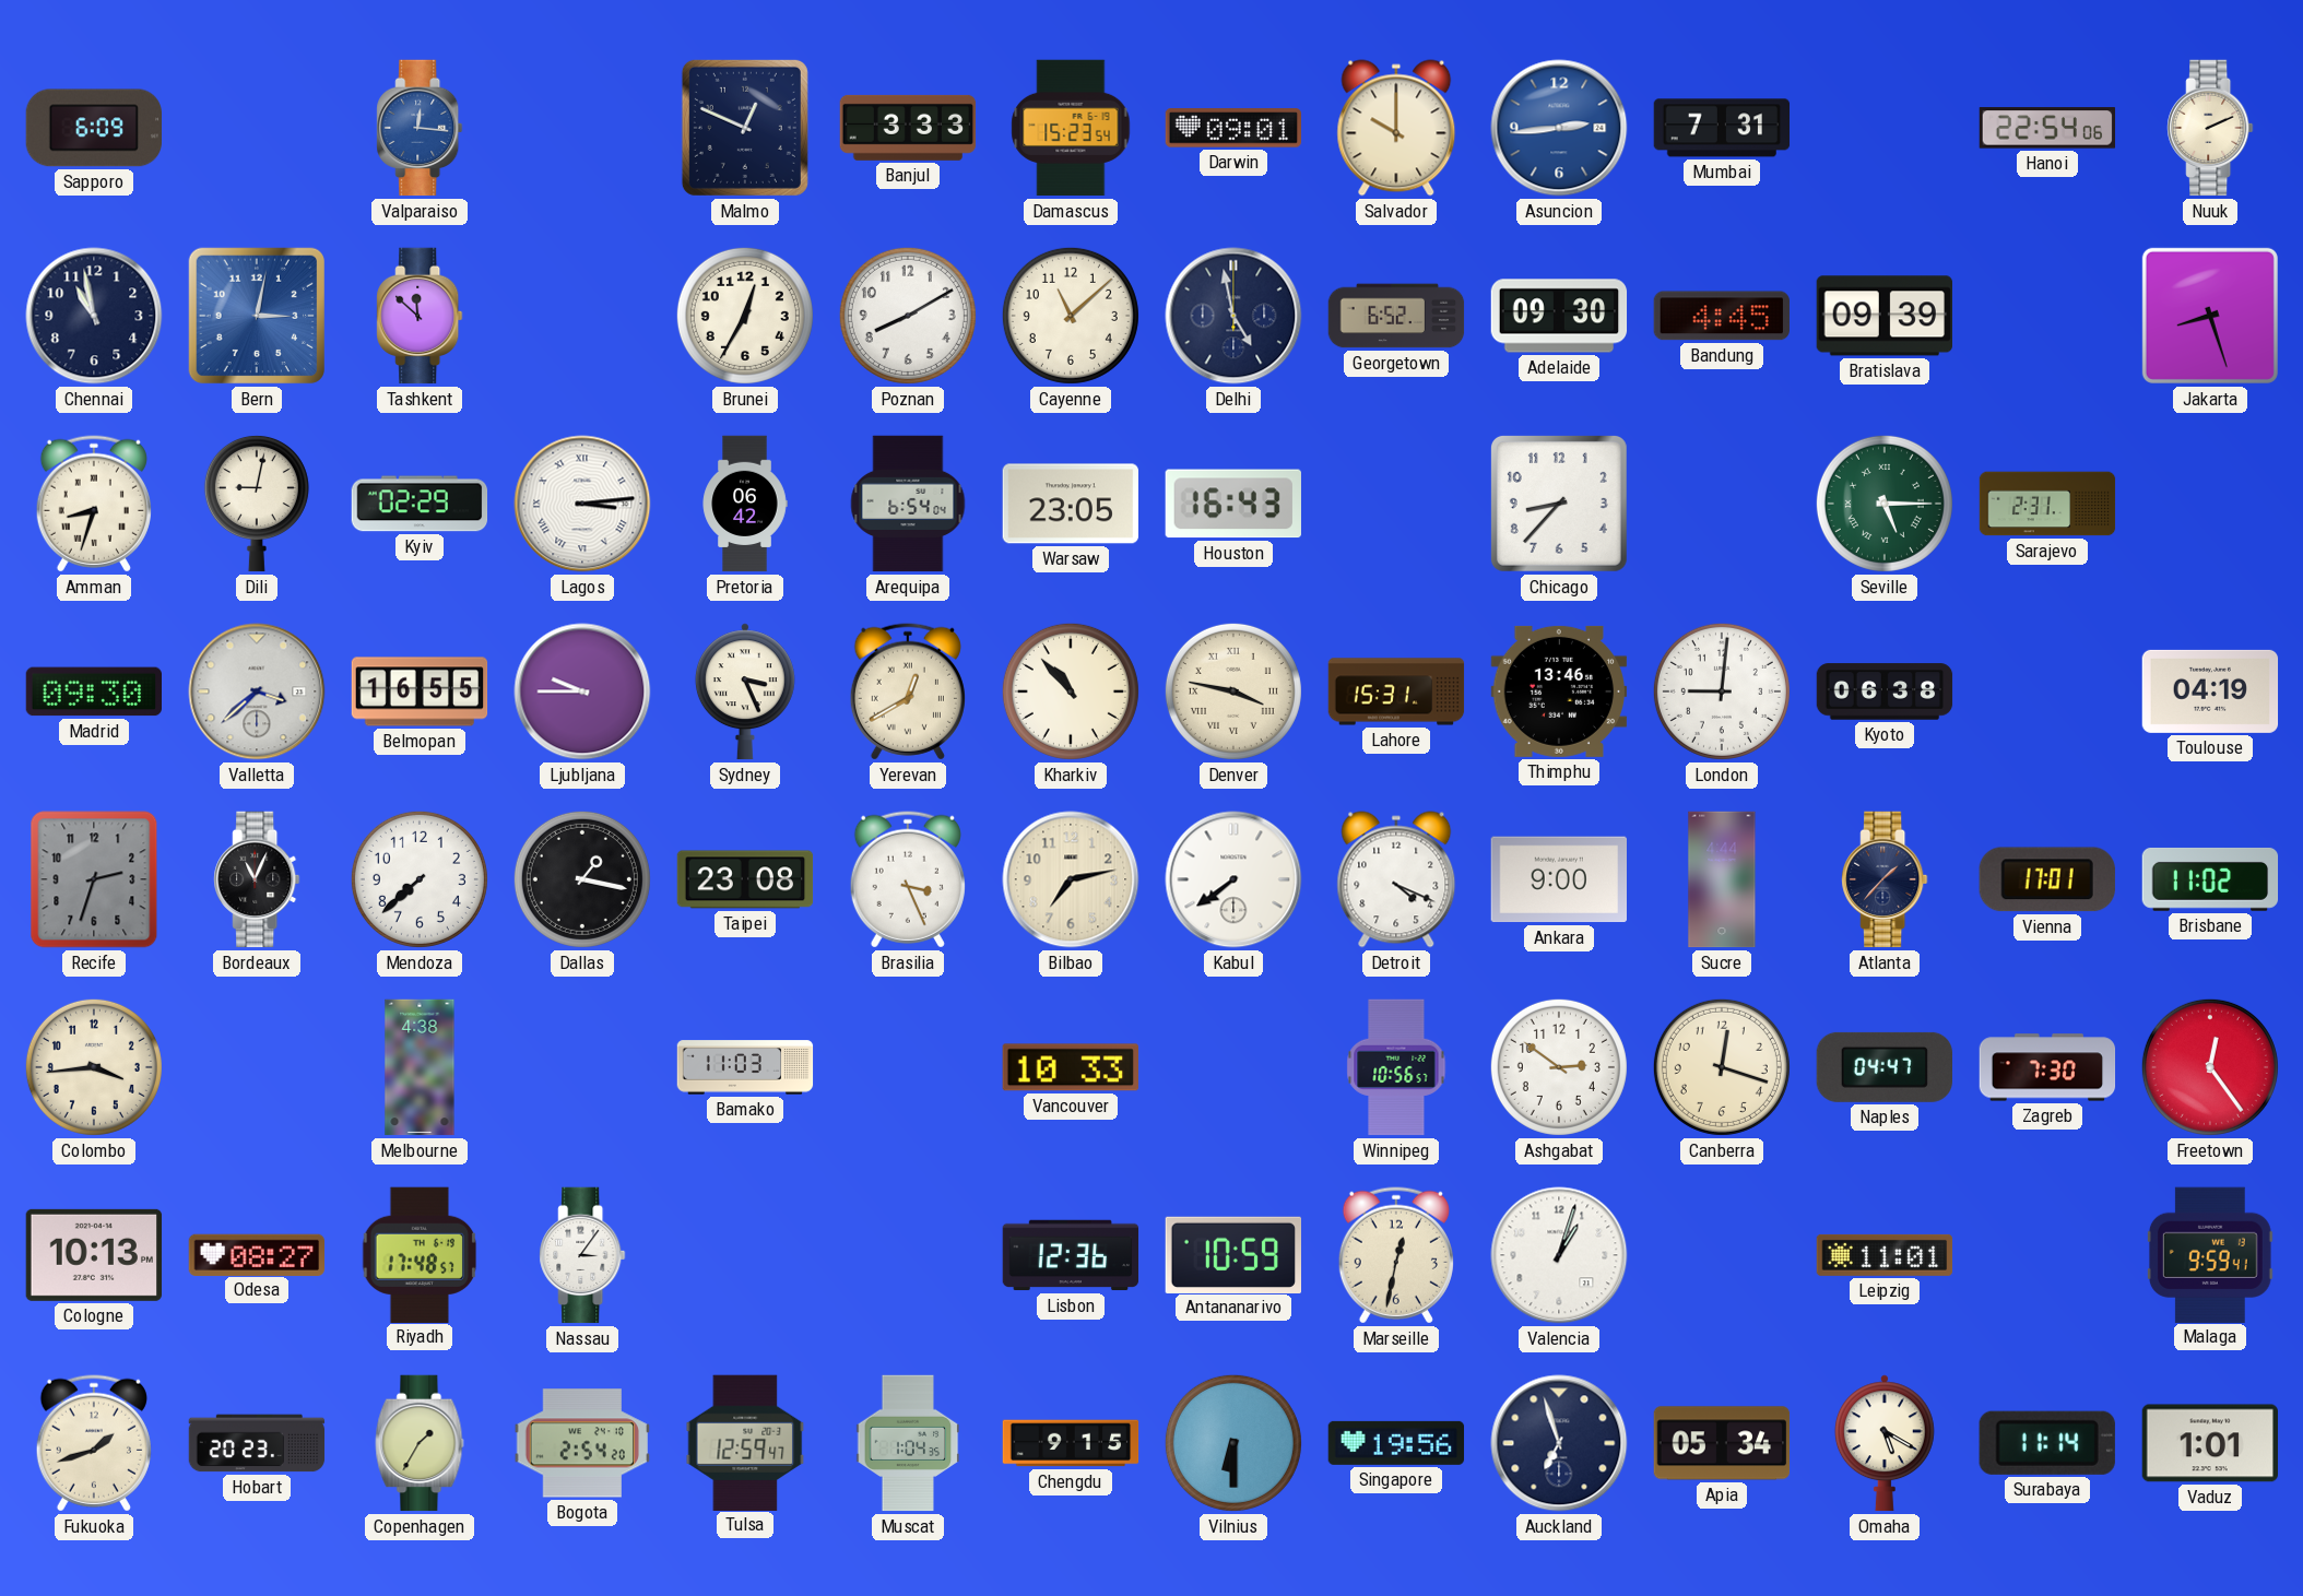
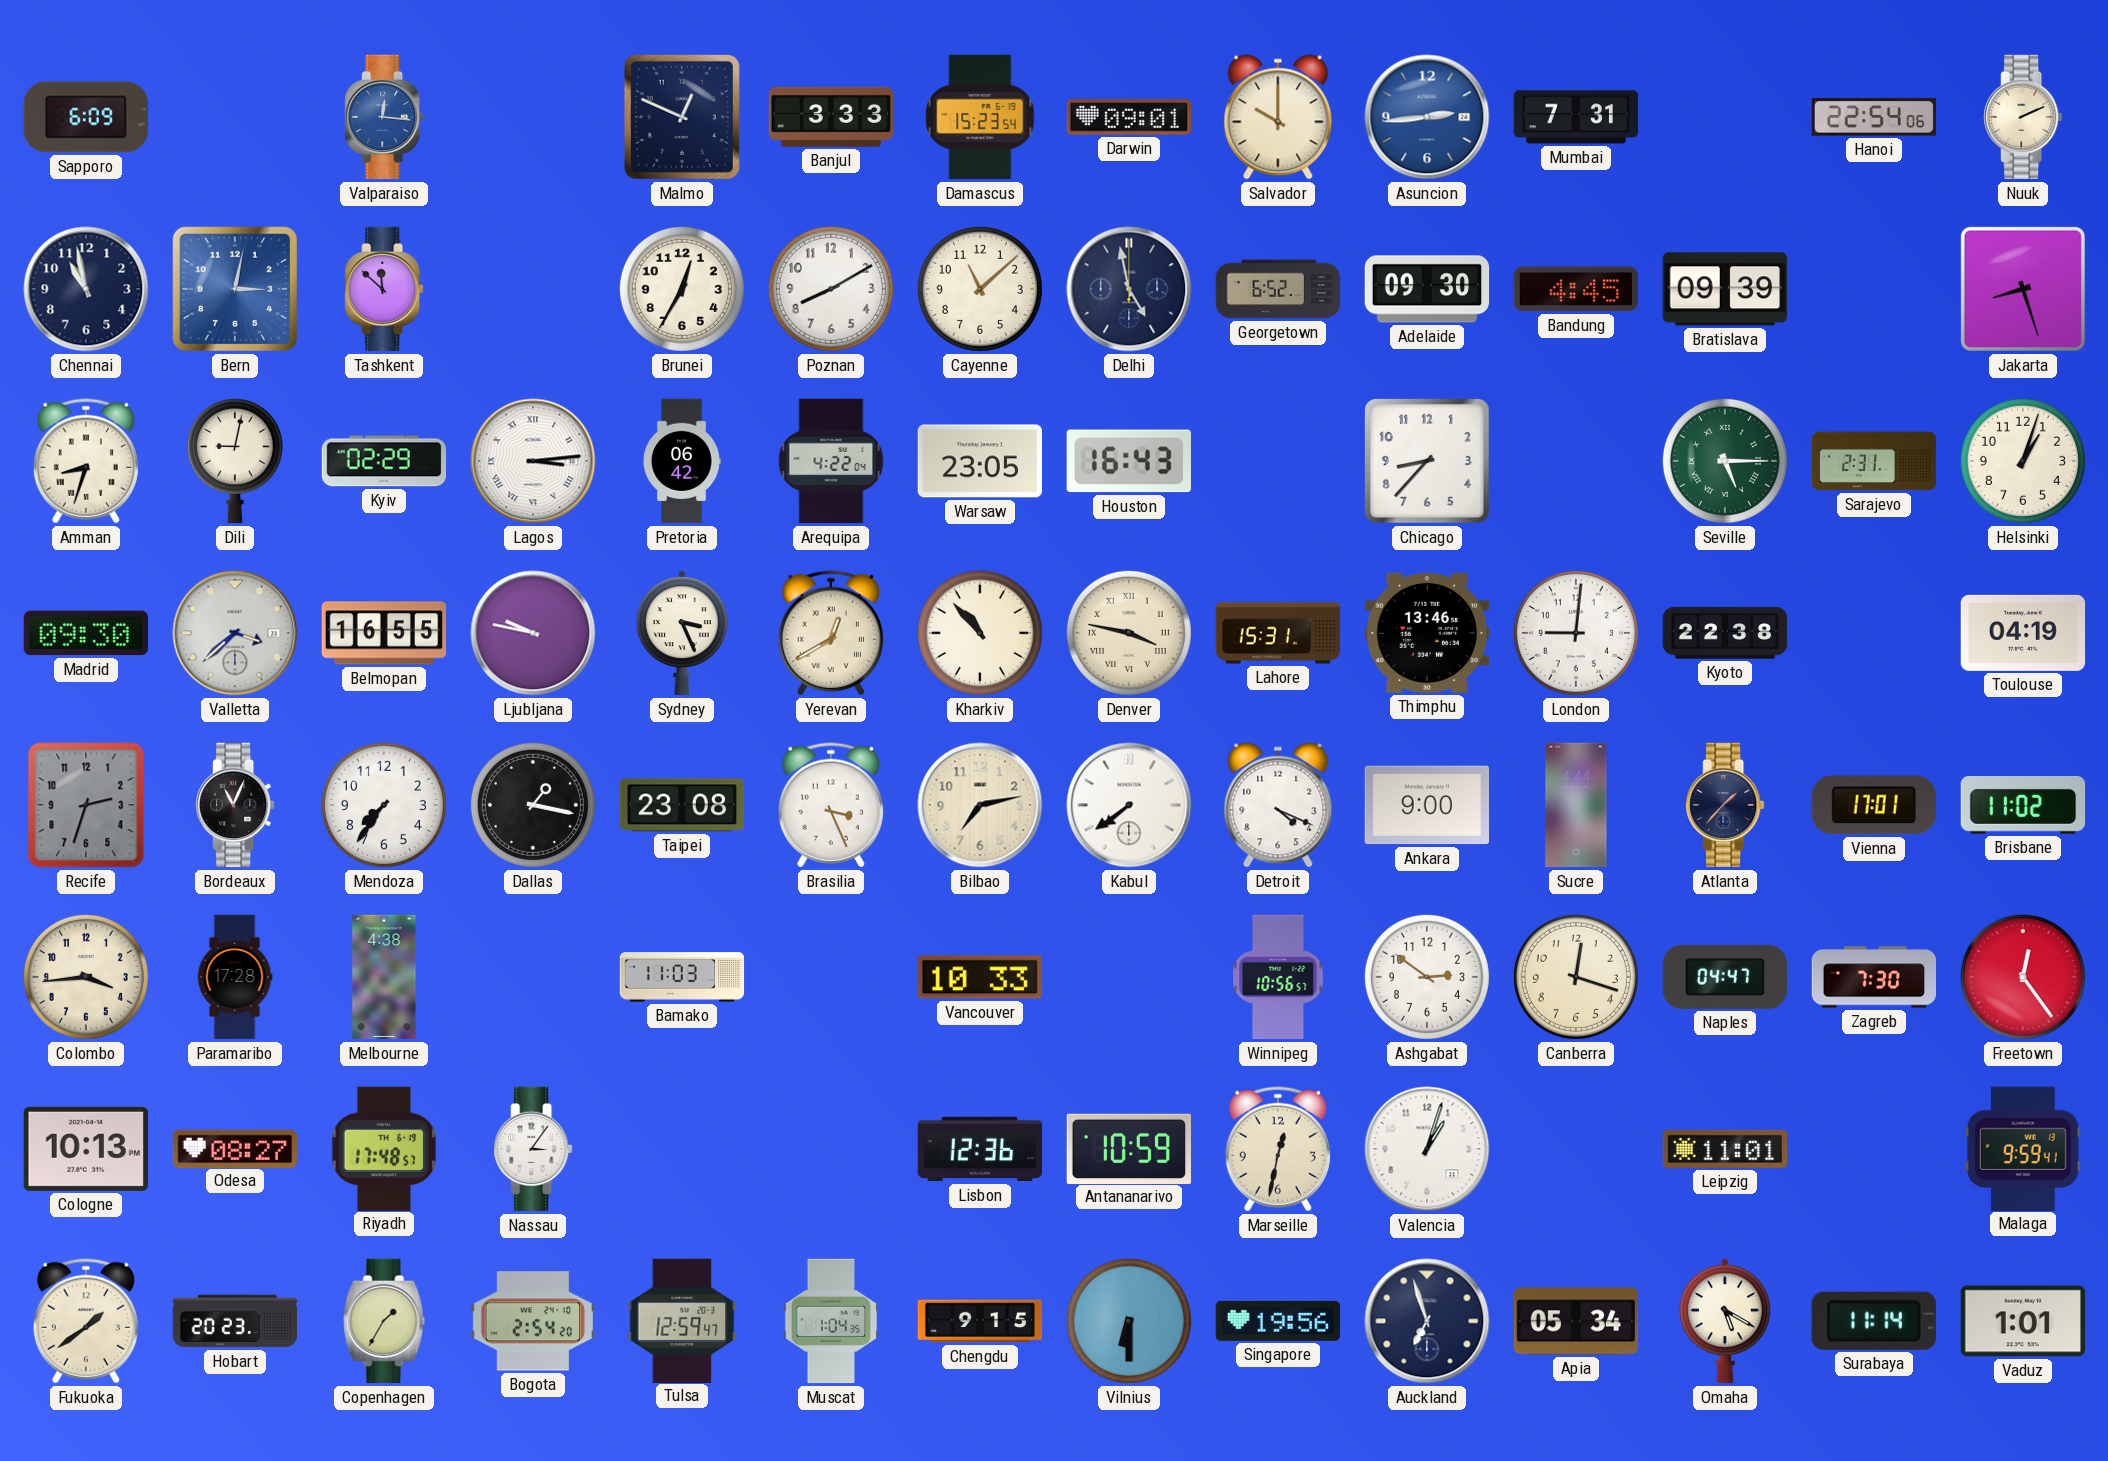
Arequipa: 6:54 -> 4:22 (831, 461)
Helsinki: none -> 1:03 (2023, 461)
Ljubljana: 9:45 -> 9:47 (533, 633)
Kyoto: 06:38 -> 22:38 (1725, 633)
Mendoza: 7:38 -> 7:36 (384, 805)
Paramaribo: none -> 17:28 (235, 977)
Fukuoka: 1:42 -> 1:39 (86, 1321)
